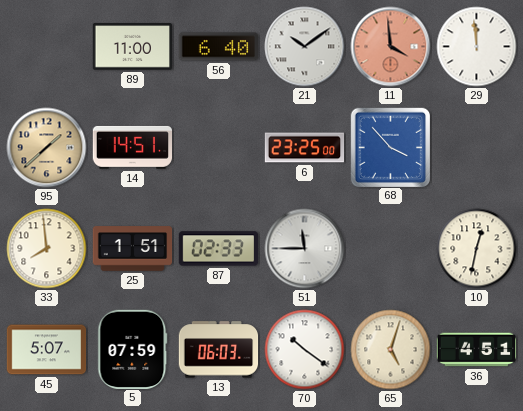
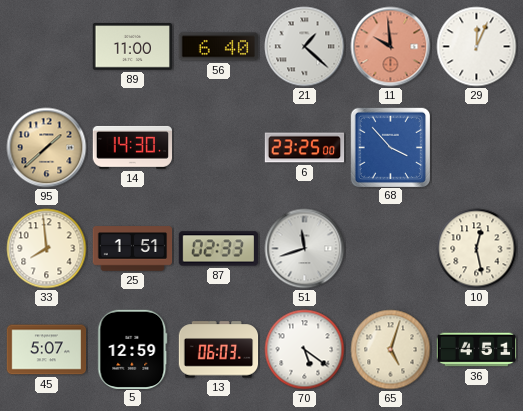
21: 10:09 -> 1:22 (305, 47)
11: 3:59 -> 9:59 (391, 47)
29: 11:59 -> 12:04 (477, 47)
14: 14:51 -> 14:30 (133, 147)
51: 11:45 -> 11:42 (305, 249)
10: 12:32 -> 12:28 (477, 249)
5: 07:59 -> 12:59 (133, 349)
70: 10:21 -> 5:21 (305, 350)
